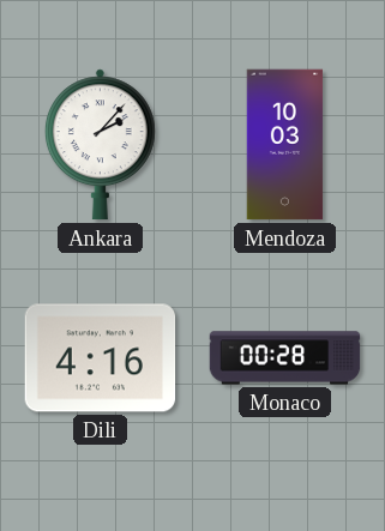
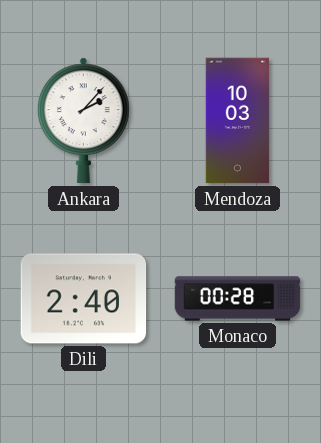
Dili: 4:16 -> 2:40 (84, 299)
